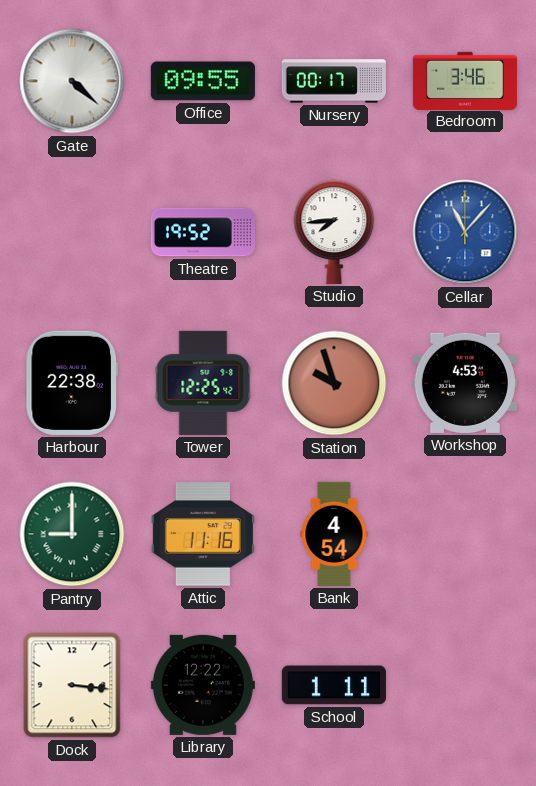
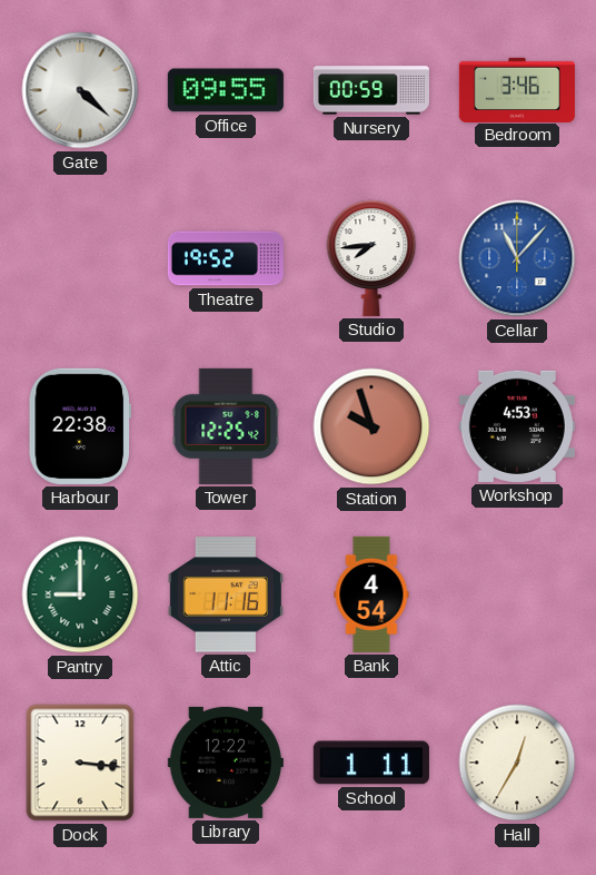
Nursery: 00:17 -> 00:59 (371, 90)
Hall: none -> 12:35 (517, 763)
